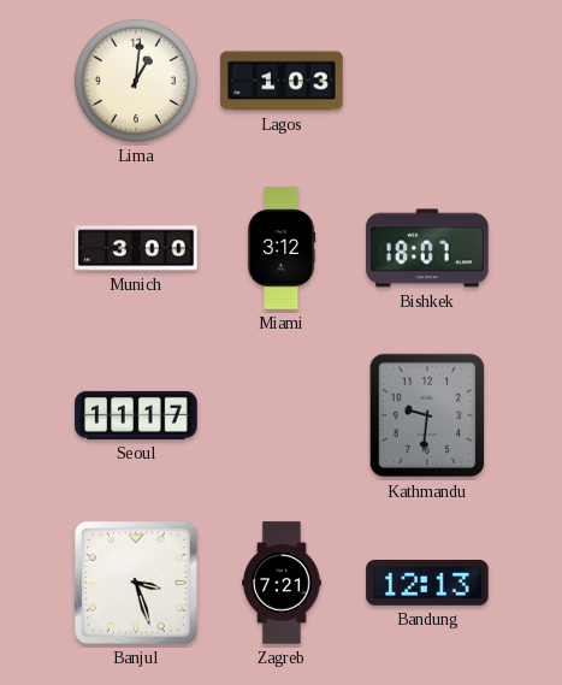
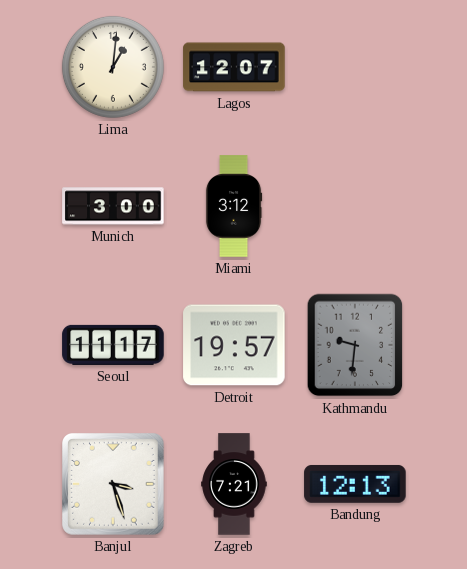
Lagos: 1:03 -> 12:07 (234, 67)
Bishkek: 18:07 -> none (427, 248)
Detroit: none -> 19:57 (234, 345)
